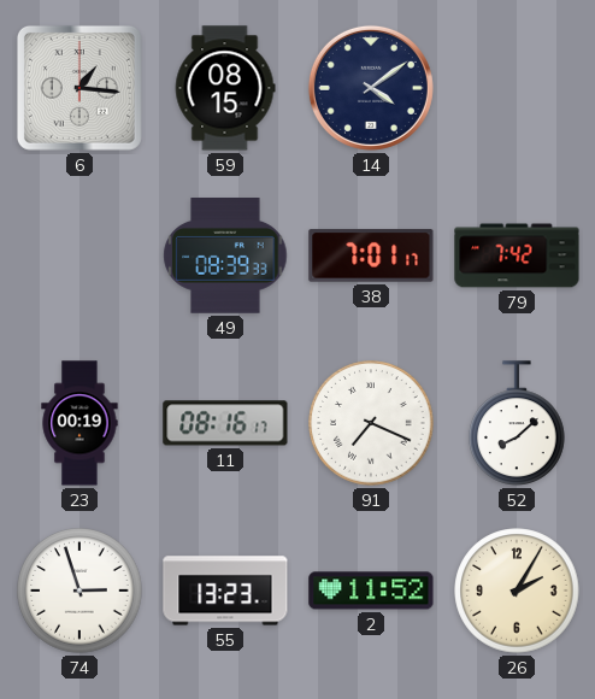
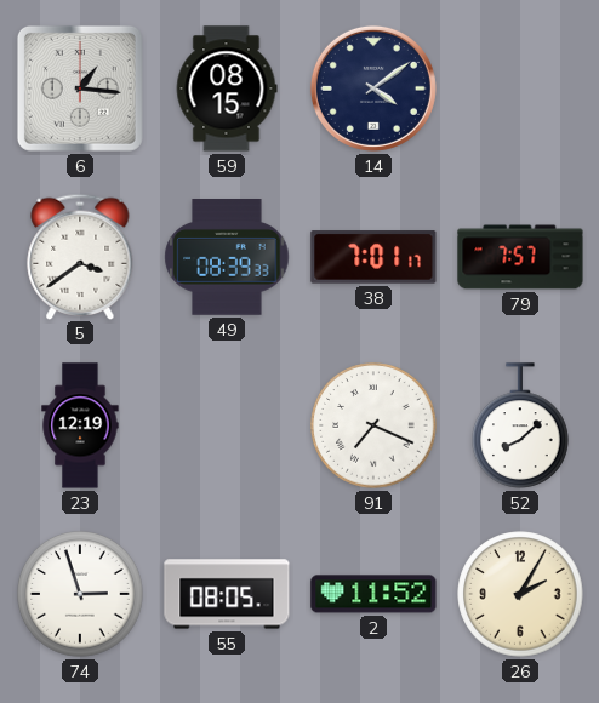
5: none -> 3:39 (80, 256)
79: 7:42 -> 7:57 (520, 257)
23: 00:19 -> 12:19 (80, 425)
11: 08:16 -> none (225, 423)
55: 13:23 -> 08:05 (227, 594)
